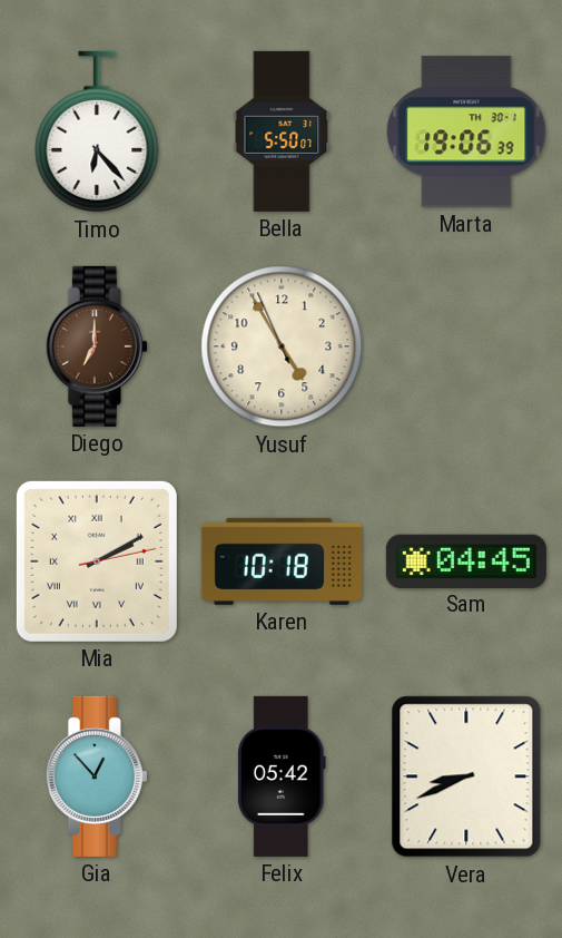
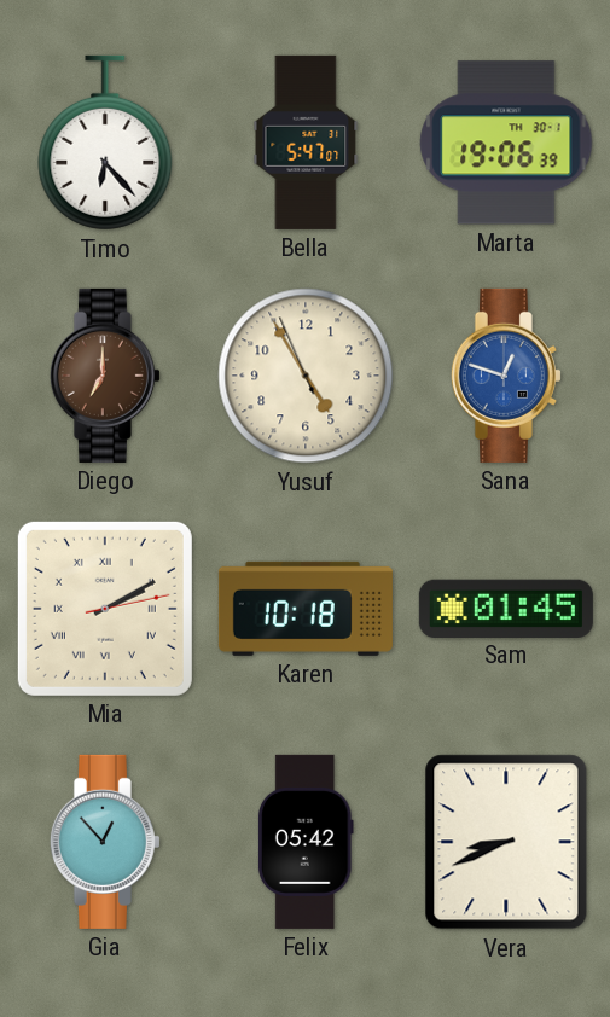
Bella: 5:50 -> 5:47 (306, 143)
Sana: none -> 12:48 (506, 376)
Sam: 04:45 -> 01:45 (506, 608)
